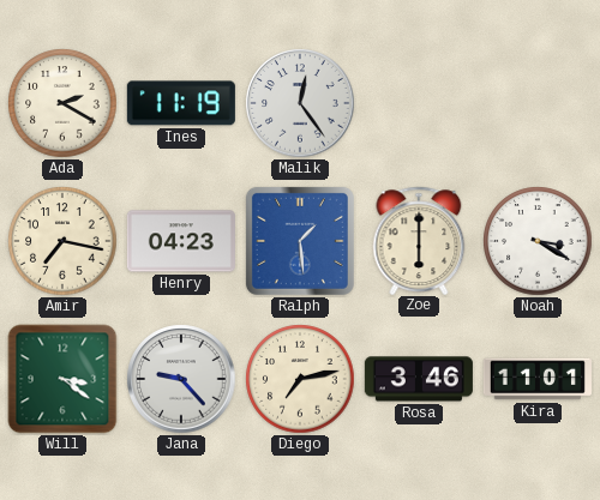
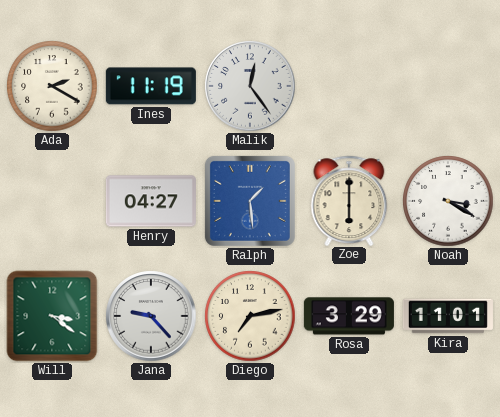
Amir: 7:17 -> none (62, 241)
Henry: 04:23 -> 04:27 (151, 201)
Rosa: 3:46 -> 3:29 (349, 316)
